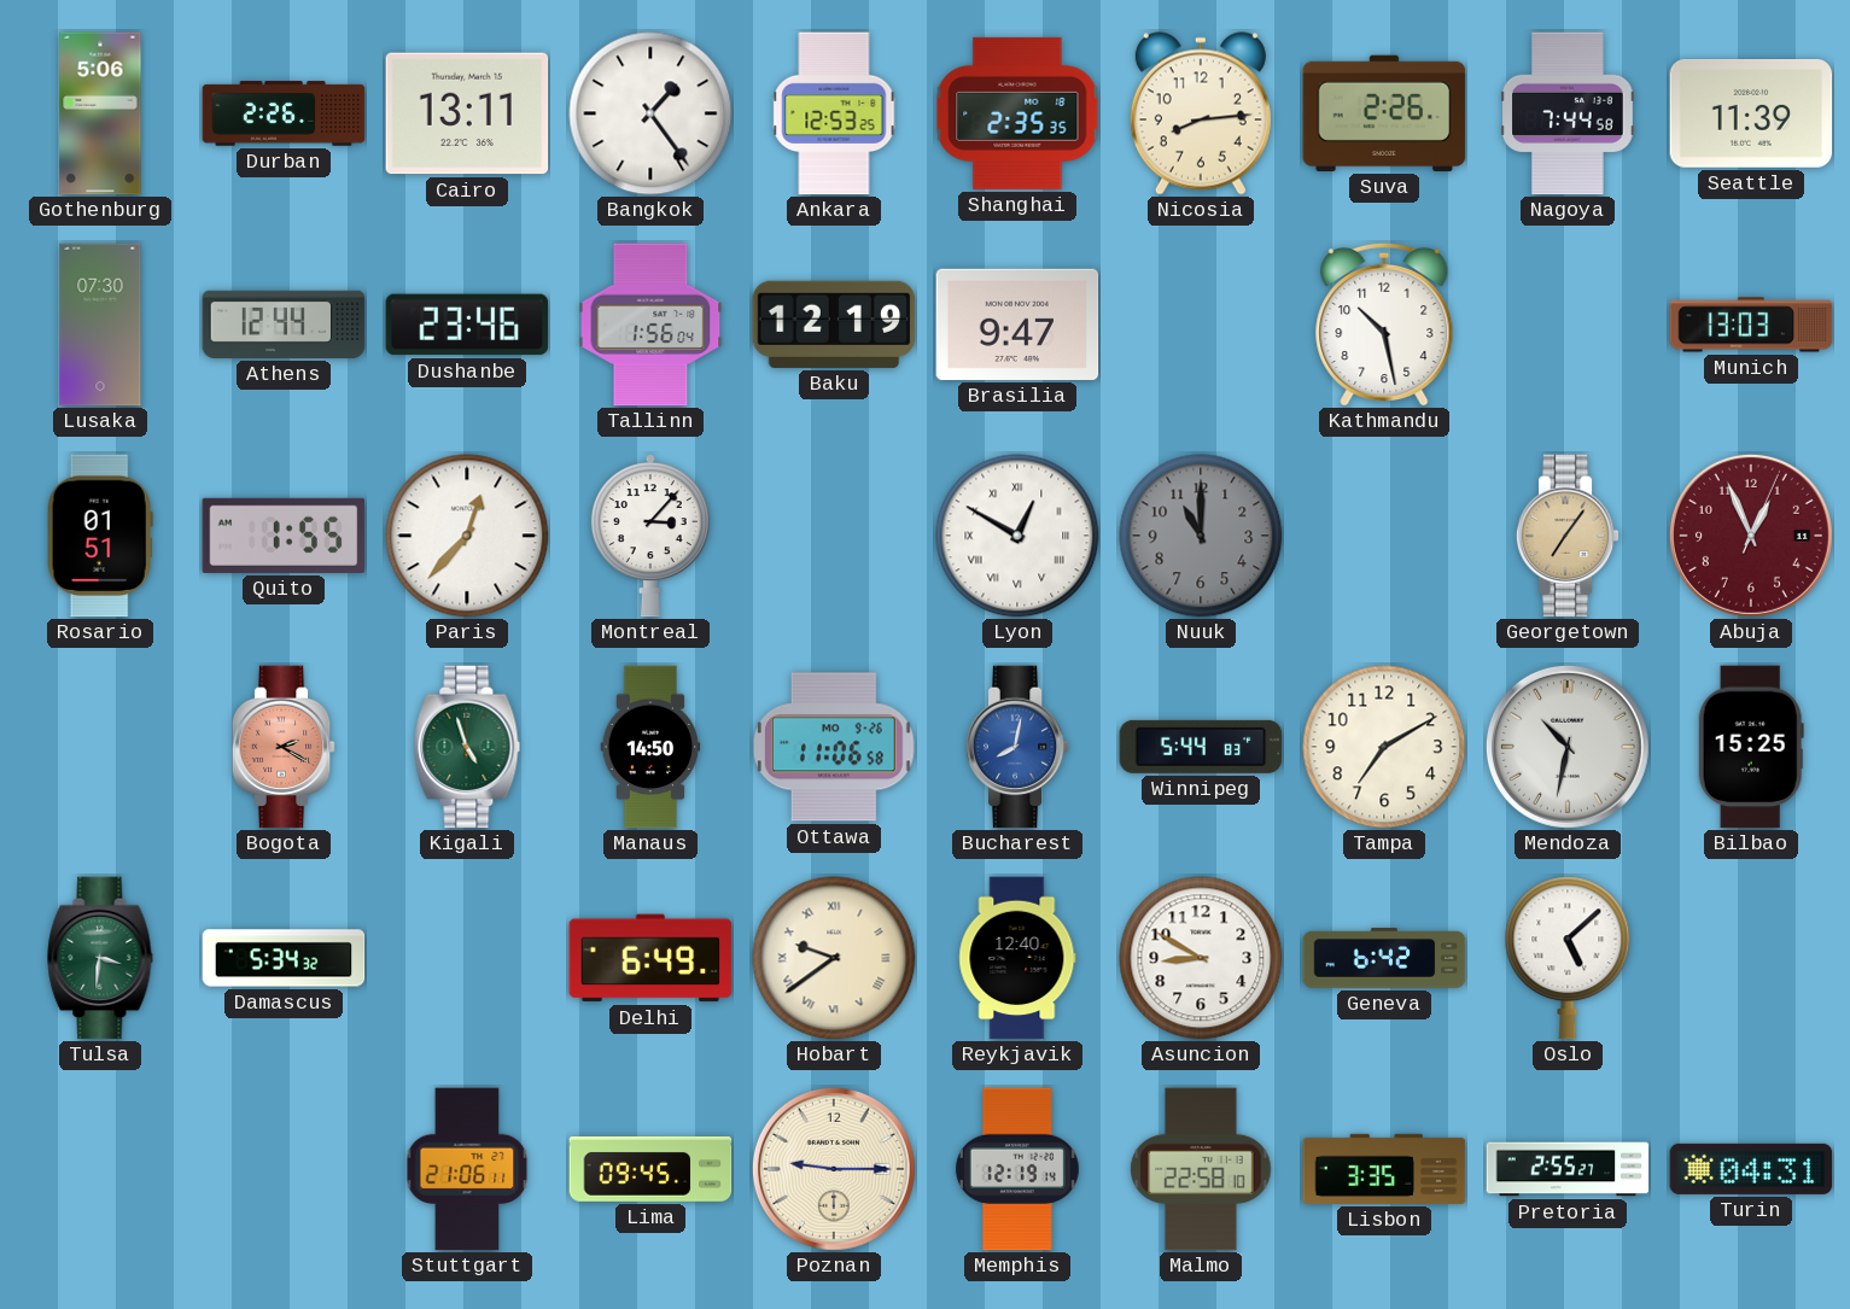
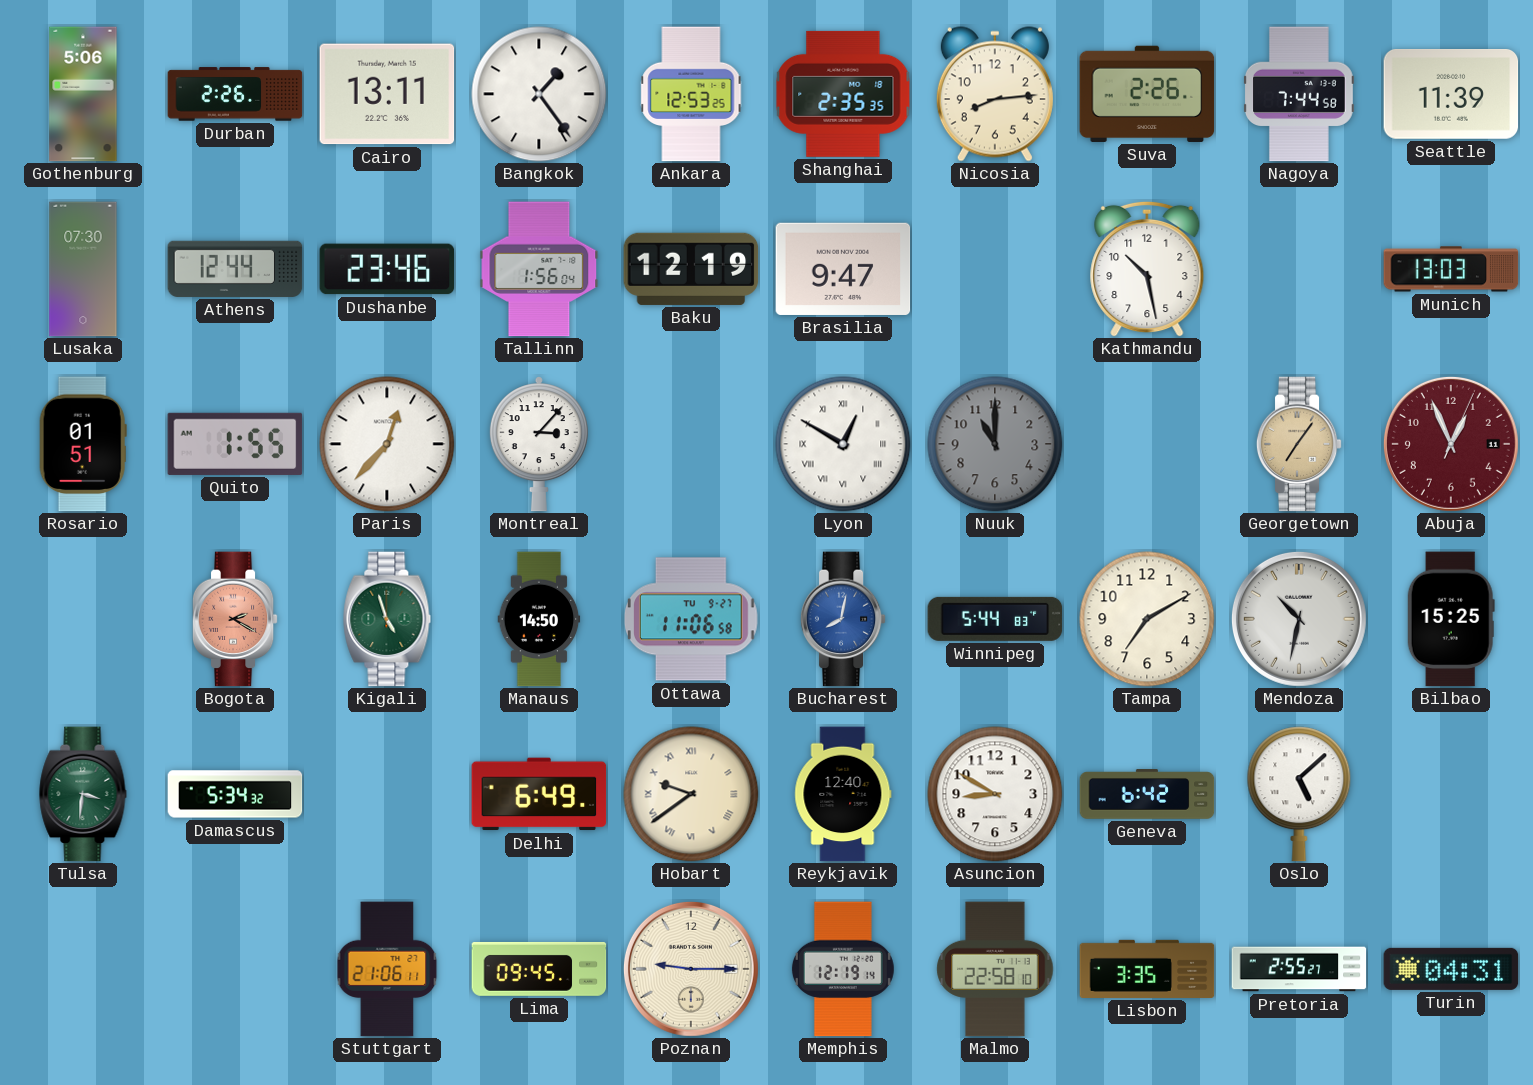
Ottawa date: MO 9-26 -> TU 9-27 (691, 619)
